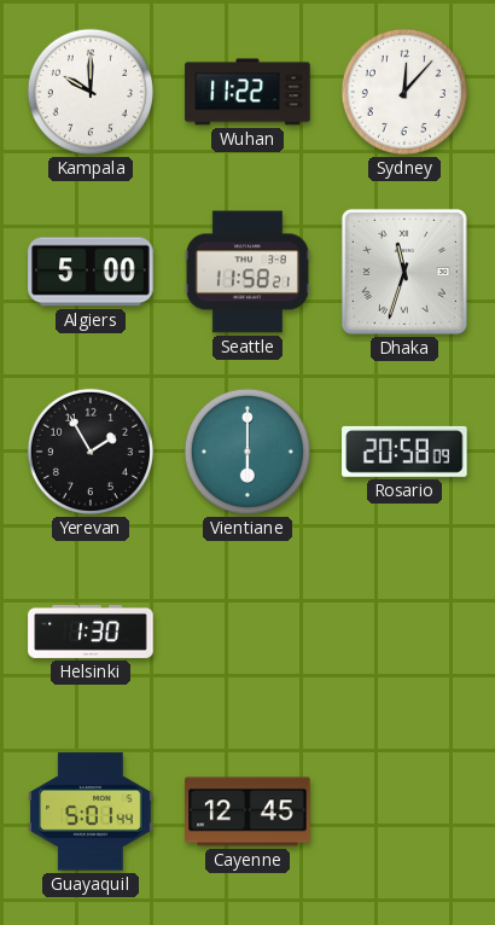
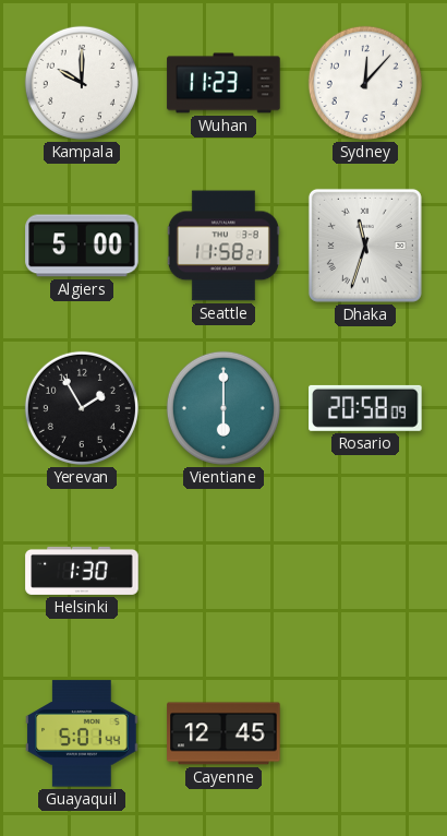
Wuhan: 11:22 -> 11:23 (224, 83)
